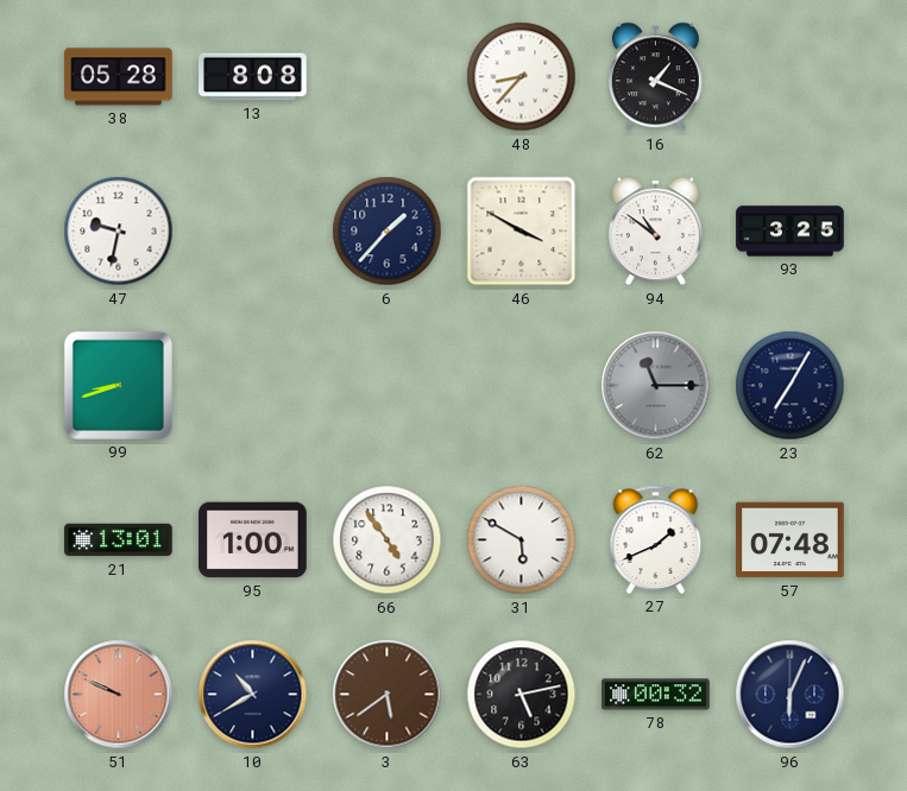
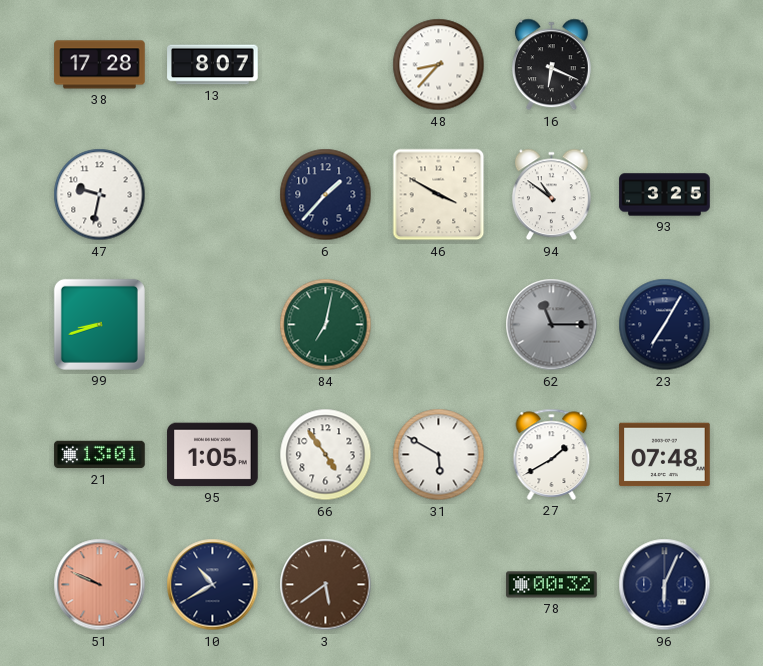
38: 05:28 -> 17:28 (100, 65)
13: 8:08 -> 8:07 (213, 65)
16: 1:19 -> 6:19 (551, 65)
84: none -> 7:02 (326, 325)
95: 1:00 -> 1:05 (213, 455)
27: 1:41 -> 1:40 (552, 454)
63: 5:13 -> none (522, 695)
